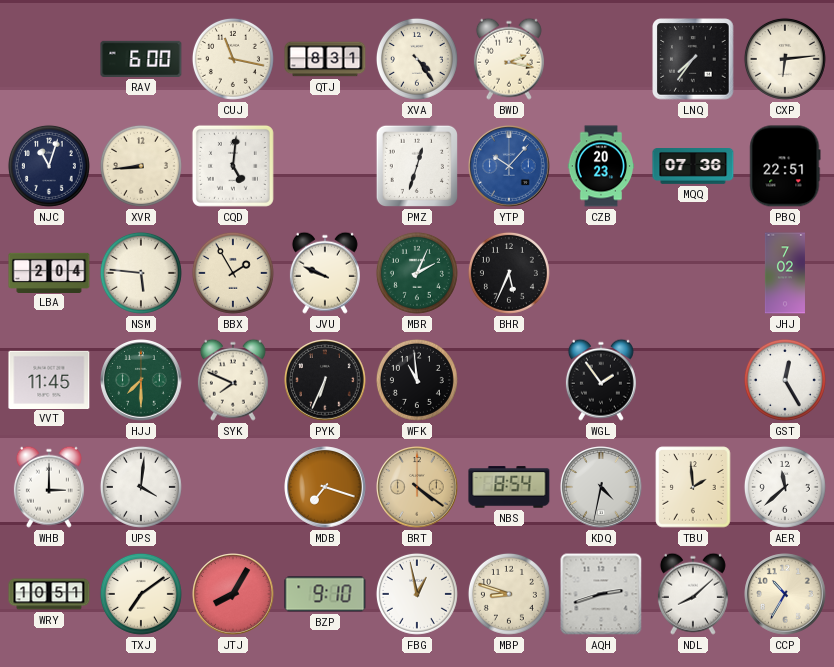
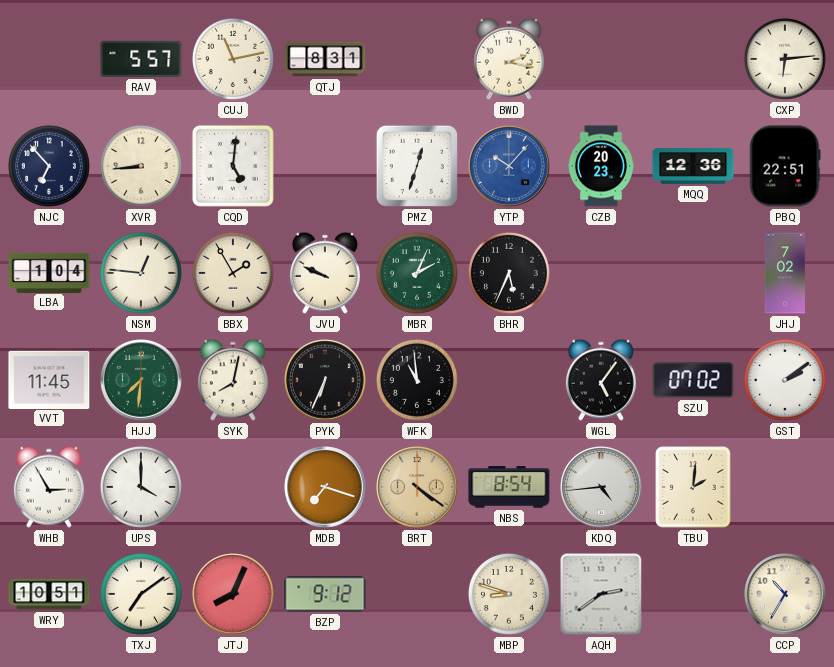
RAV: 6:00 -> 5:57 (141, 59)
CUJ: 11:17 -> 11:13 (233, 59)
XVA: 4:24 -> none (417, 59)
LNQ: 7:36 -> none (693, 59)
NJC: 11:03 -> 6:53 (49, 166)
MQQ: 07:36 -> 12:36 (693, 167)
LBA: 2:04 -> 1:04 (49, 272)
NSM: 5:46 -> 12:46 (141, 273)
HJJ: 7:30 -> 7:31 (141, 380)
SYK: 7:49 -> 8:02 (233, 380)
WGL: 1:54 -> 5:06 (601, 380)
SZU: none -> 07:02 (693, 380)
GST: 12:25 -> 2:09 (785, 380)
WHB: 3:00 -> 2:55 (49, 487)
UPS: 4:01 -> 4:00 (141, 487)
KDQ: 4:32 -> 4:44 (601, 487)
TBU: 1:59 -> 2:01 (693, 487)
AER: 11:38 -> none (785, 487)
JTJ: 8:05 -> 8:04 (233, 594)
BZP: 9:10 -> 9:12 (325, 594)
FBG: 12:58 -> none (417, 594)
AQH: 2:42 -> 2:39 (601, 594)
NDL: 8:08 -> none (693, 594)
